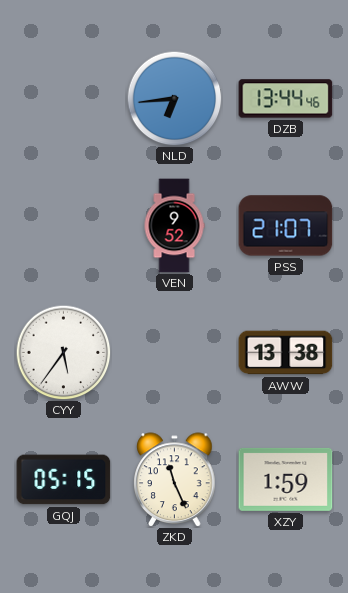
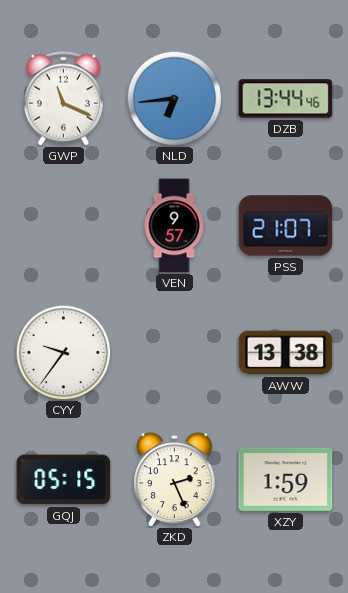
GWP: none -> 11:19 (63, 99)
VEN: 9:52 -> 9:57 (174, 226)
CYY: 5:36 -> 9:36 (63, 352)
ZKD: 11:26 -> 2:26 (175, 480)
